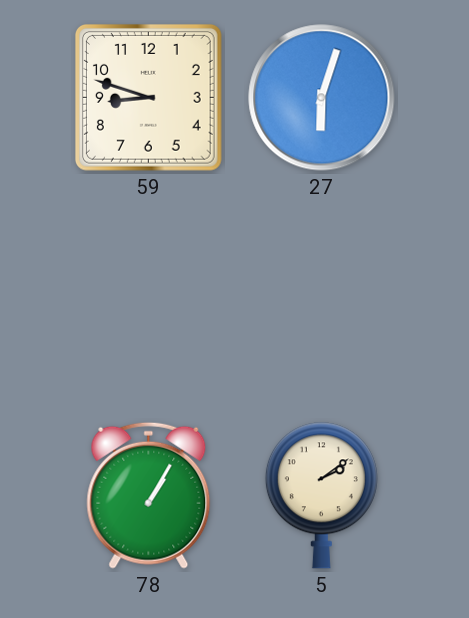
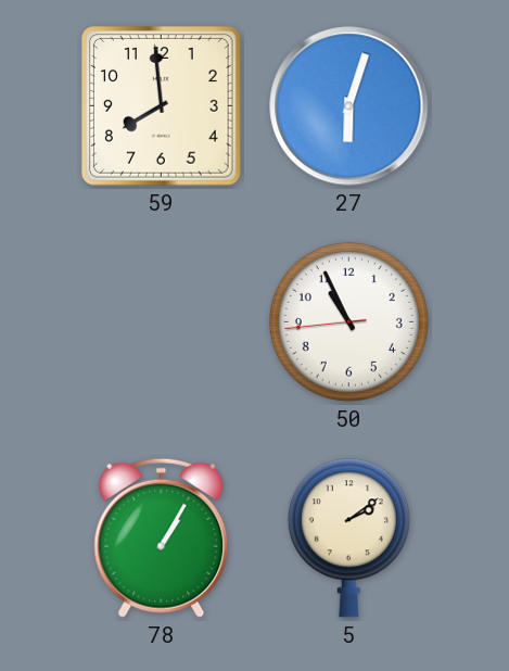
59: 8:48 -> 7:59 (161, 105)
50: none -> 10:55 (348, 321)
